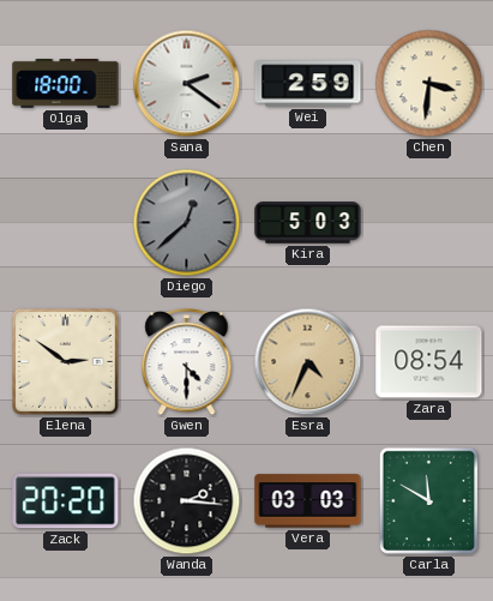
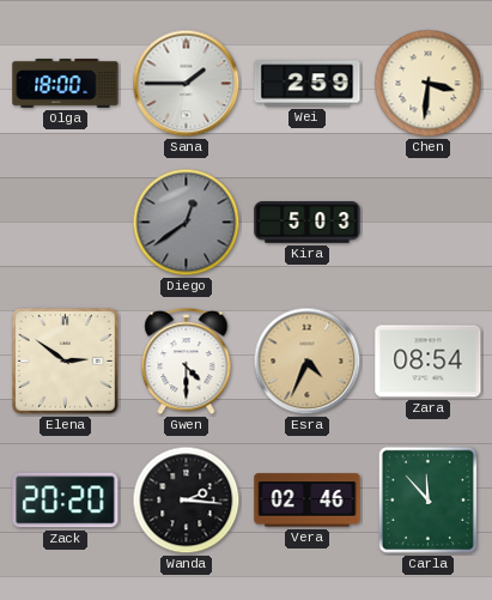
Sana: 2:21 -> 1:45 (187, 84)
Diego: 12:38 -> 12:39 (187, 223)
Vera: 03:03 -> 02:46 (308, 501)
Carla: 11:50 -> 11:53 (427, 499)
